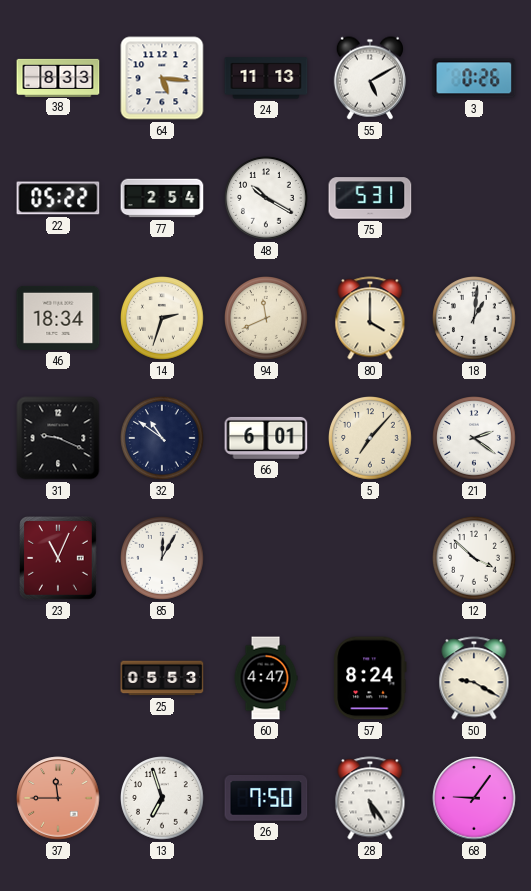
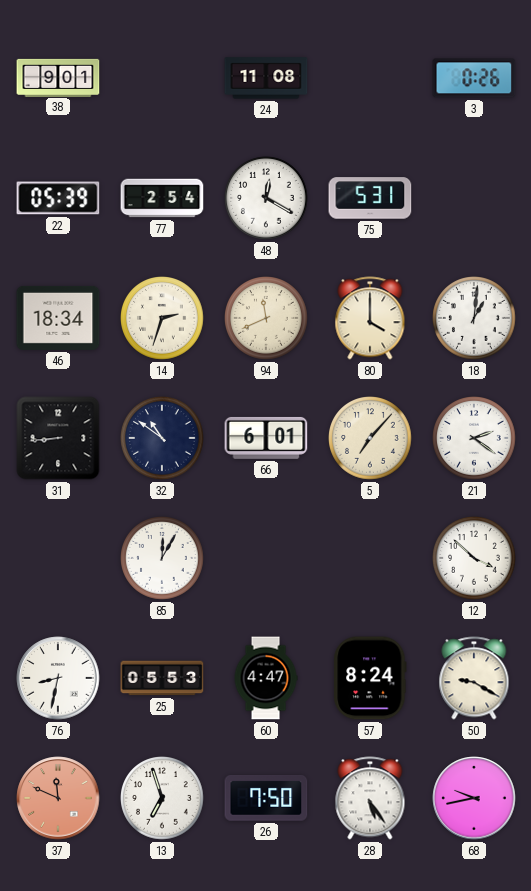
38: 8:33 -> 9:01 (58, 77)
64: 5:16 -> none (162, 78)
24: 11:13 -> 11:08 (266, 78)
55: 5:10 -> none (370, 78)
22: 05:22 -> 05:39 (58, 198)
48: 10:20 -> 12:20 (266, 199)
31: 9:19 -> 8:44 (58, 438)
23: 11:04 -> none (59, 558)
76: none -> 8:32 (58, 678)
37: 11:45 -> 11:49 (58, 798)
68: 9:06 -> 9:43 (474, 798)
